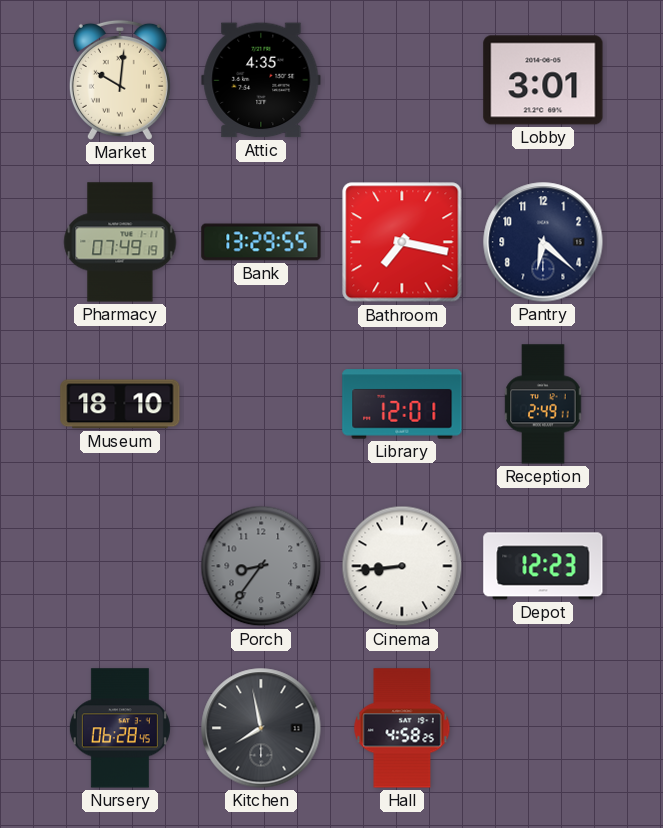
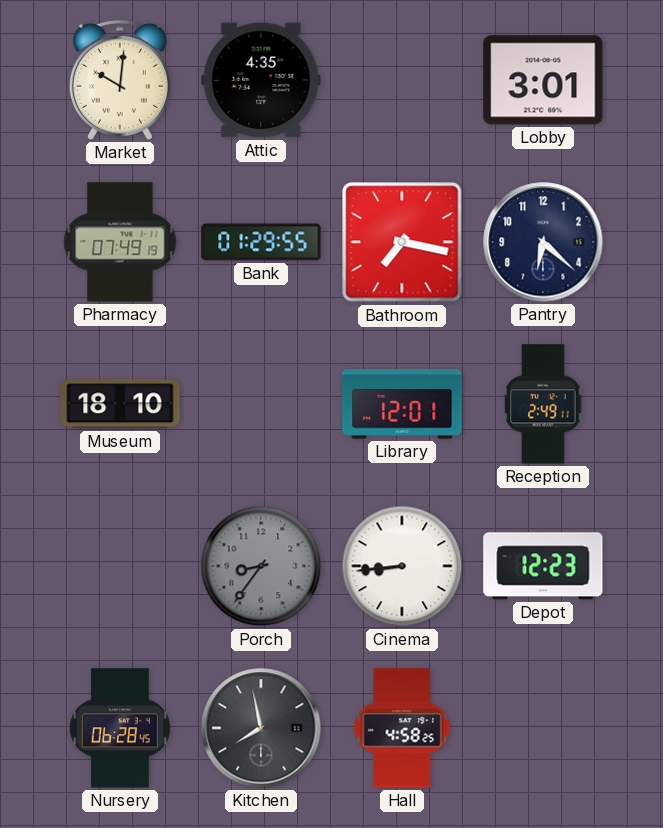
Bank: 13:29 -> 01:29 (261, 242)
